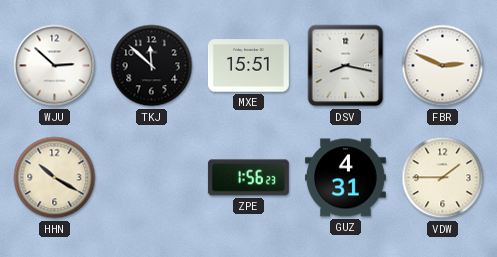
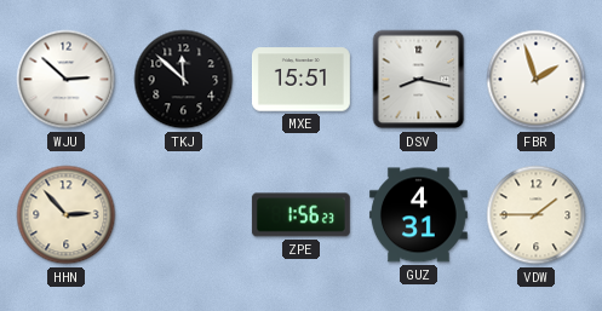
FBR: 2:49 -> 1:57 (537, 80)
HHN: 10:20 -> 2:53 (67, 215)
